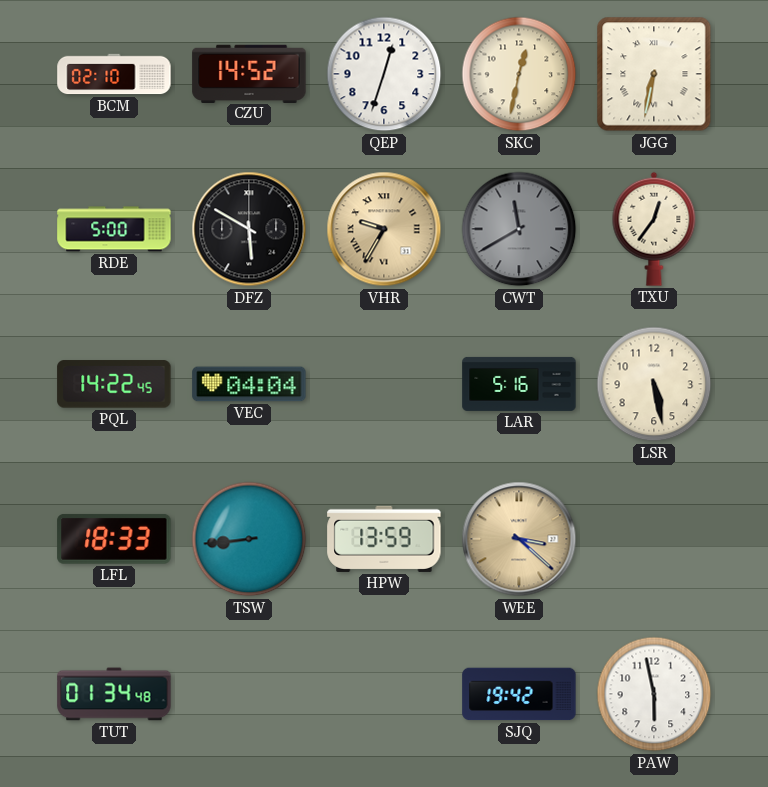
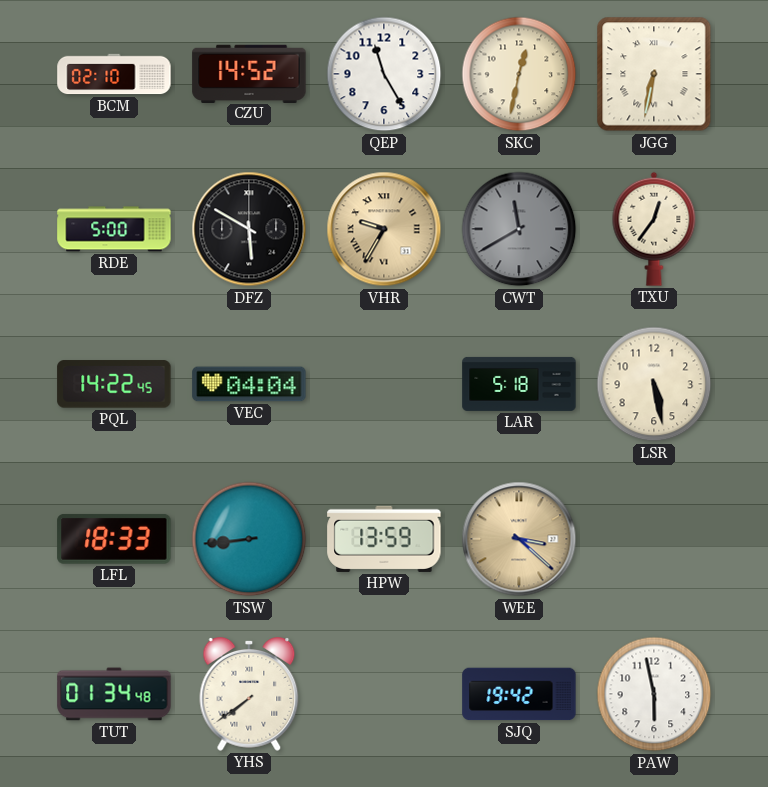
QEP: 12:33 -> 11:25 (384, 74)
LAR: 5:16 -> 5:18 (519, 384)
YHS: none -> 7:39 (249, 695)
